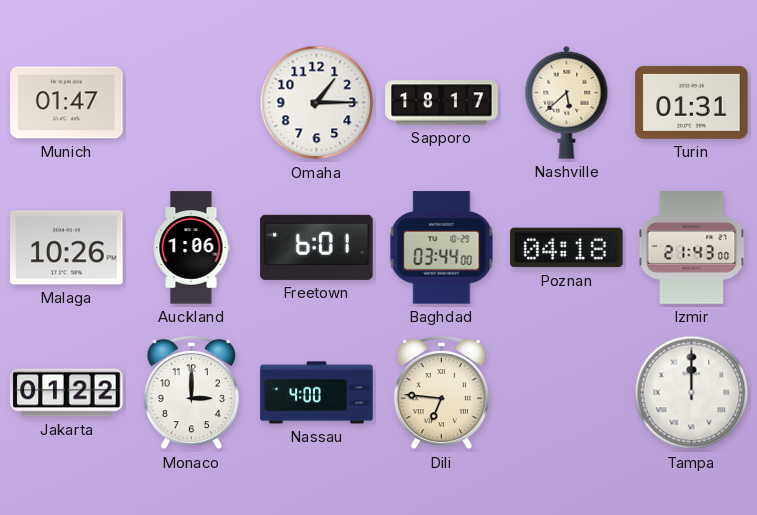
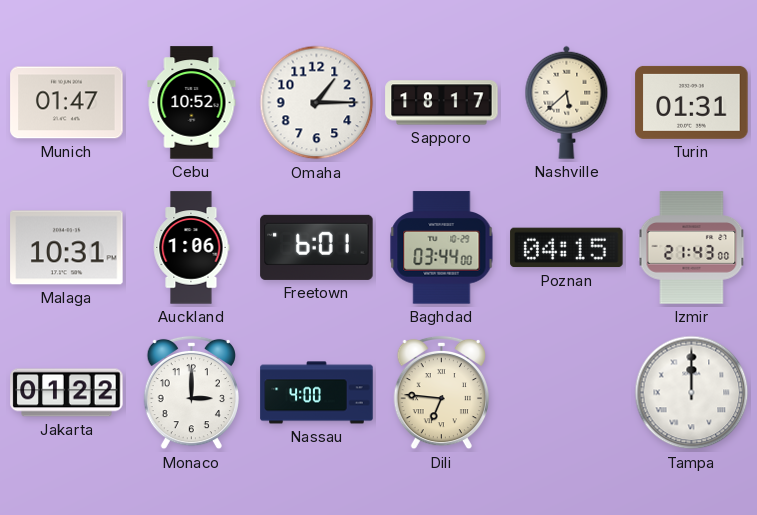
Cebu: none -> 10:52 (192, 103)
Malaga: 10:26 -> 10:31 (67, 248)
Poznan: 04:18 -> 04:15 (567, 248)
